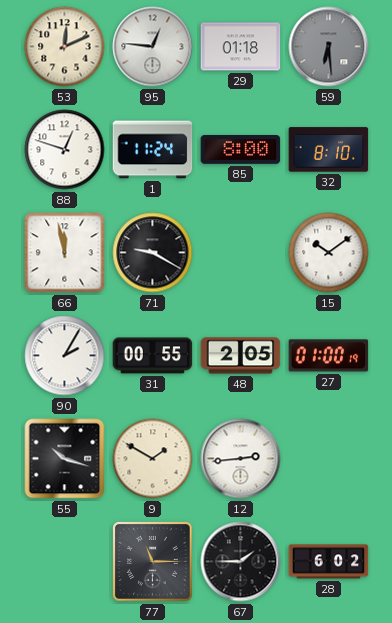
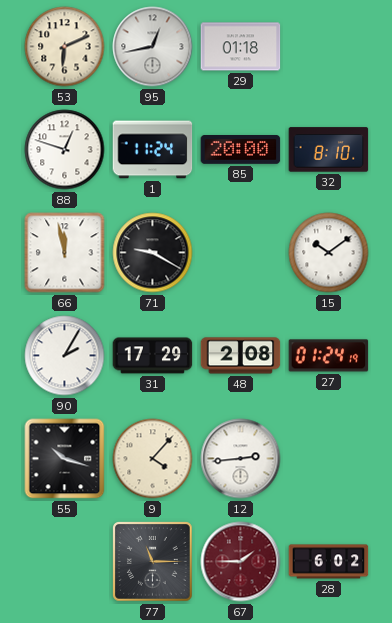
53: 12:11 -> 6:11 (65, 47)
95: 12:46 -> 12:43 (153, 47)
59: 6:29 -> none (329, 47)
85: 8:00 -> 20:00 (241, 150)
31: 00:55 -> 17:29 (153, 356)
48: 2:05 -> 2:08 (241, 356)
27: 01:00 -> 01:24 (329, 356)
9: 1:50 -> 4:07 (153, 459)
67 dial: black -> burgundy (241, 562)
